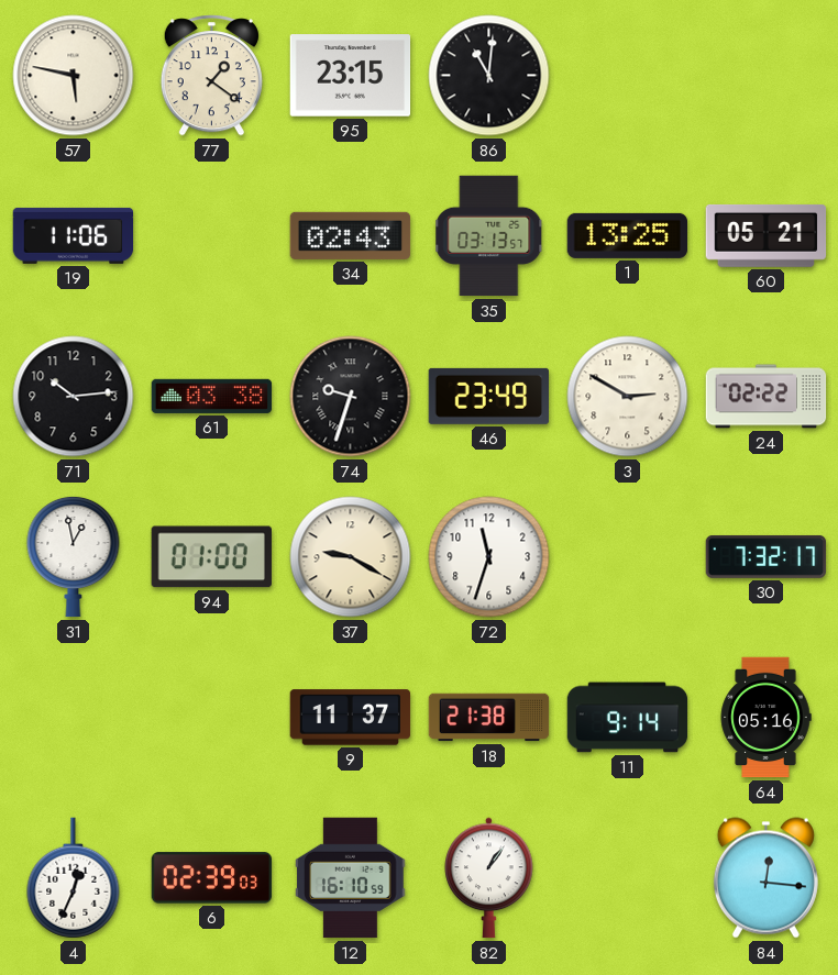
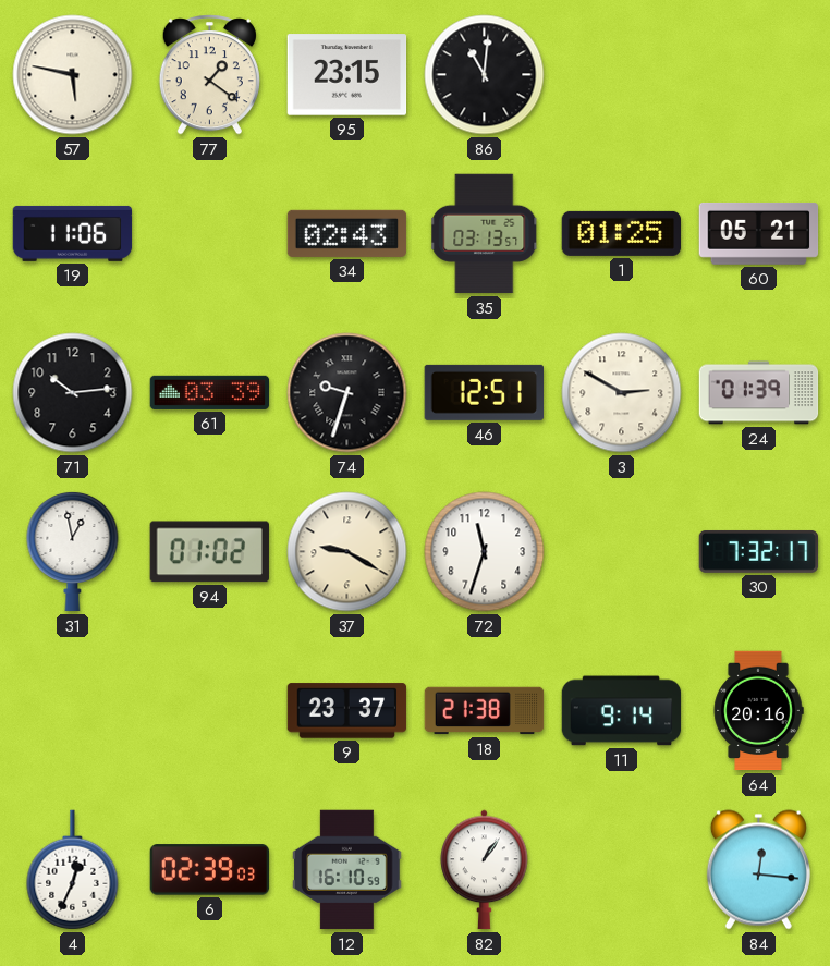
1: 13:25 -> 01:25 (622, 233)
61: 03:38 -> 03:39 (210, 392)
46: 23:49 -> 12:51 (485, 392)
24: 02:22 -> 01:39 (759, 393)
94: 01:00 -> 01:02 (209, 552)
9: 11:37 -> 23:37 (347, 711)
64: 05:16 -> 20:16 (758, 711)
